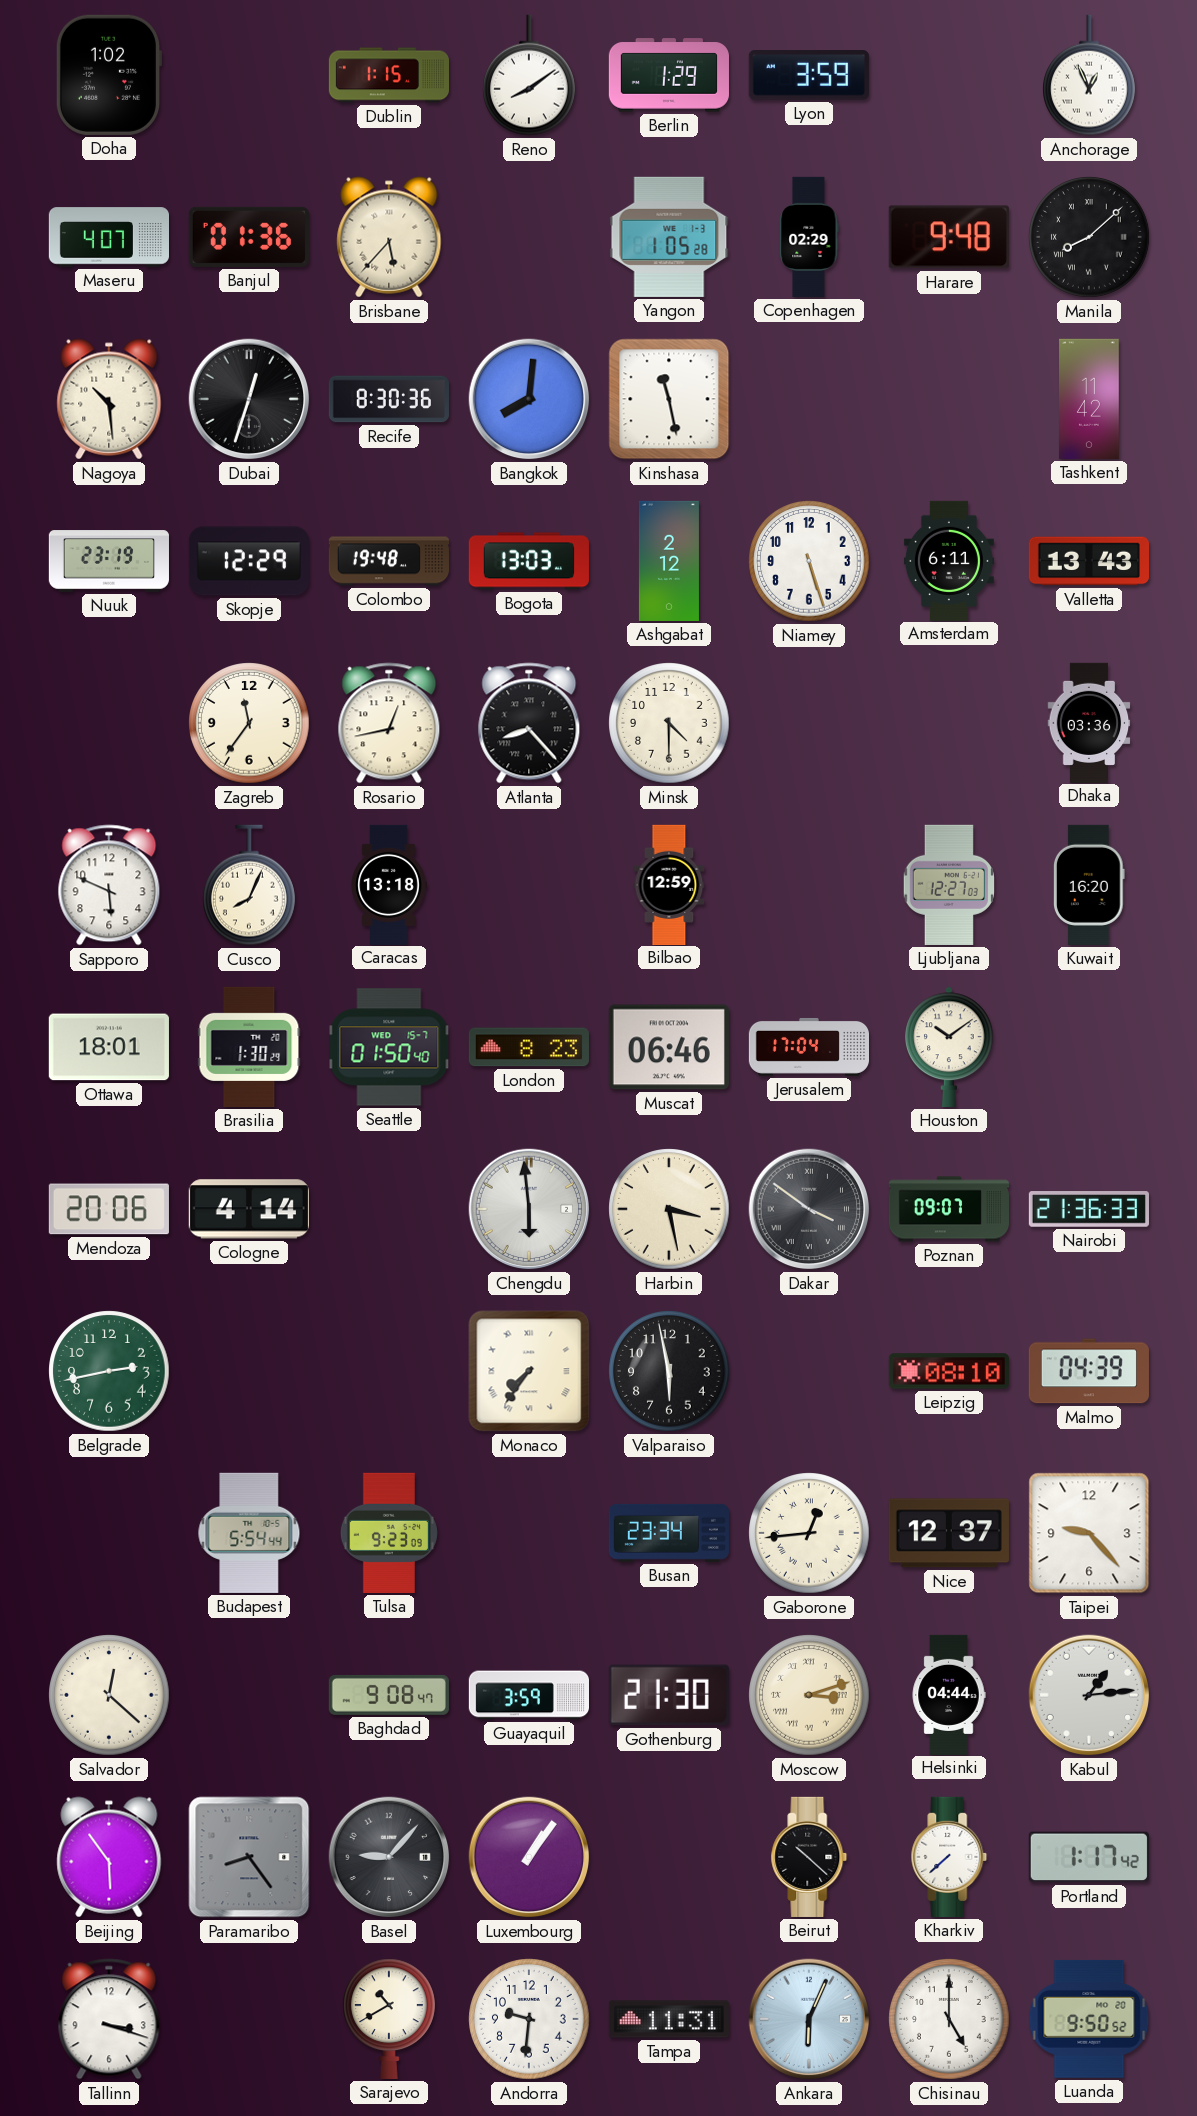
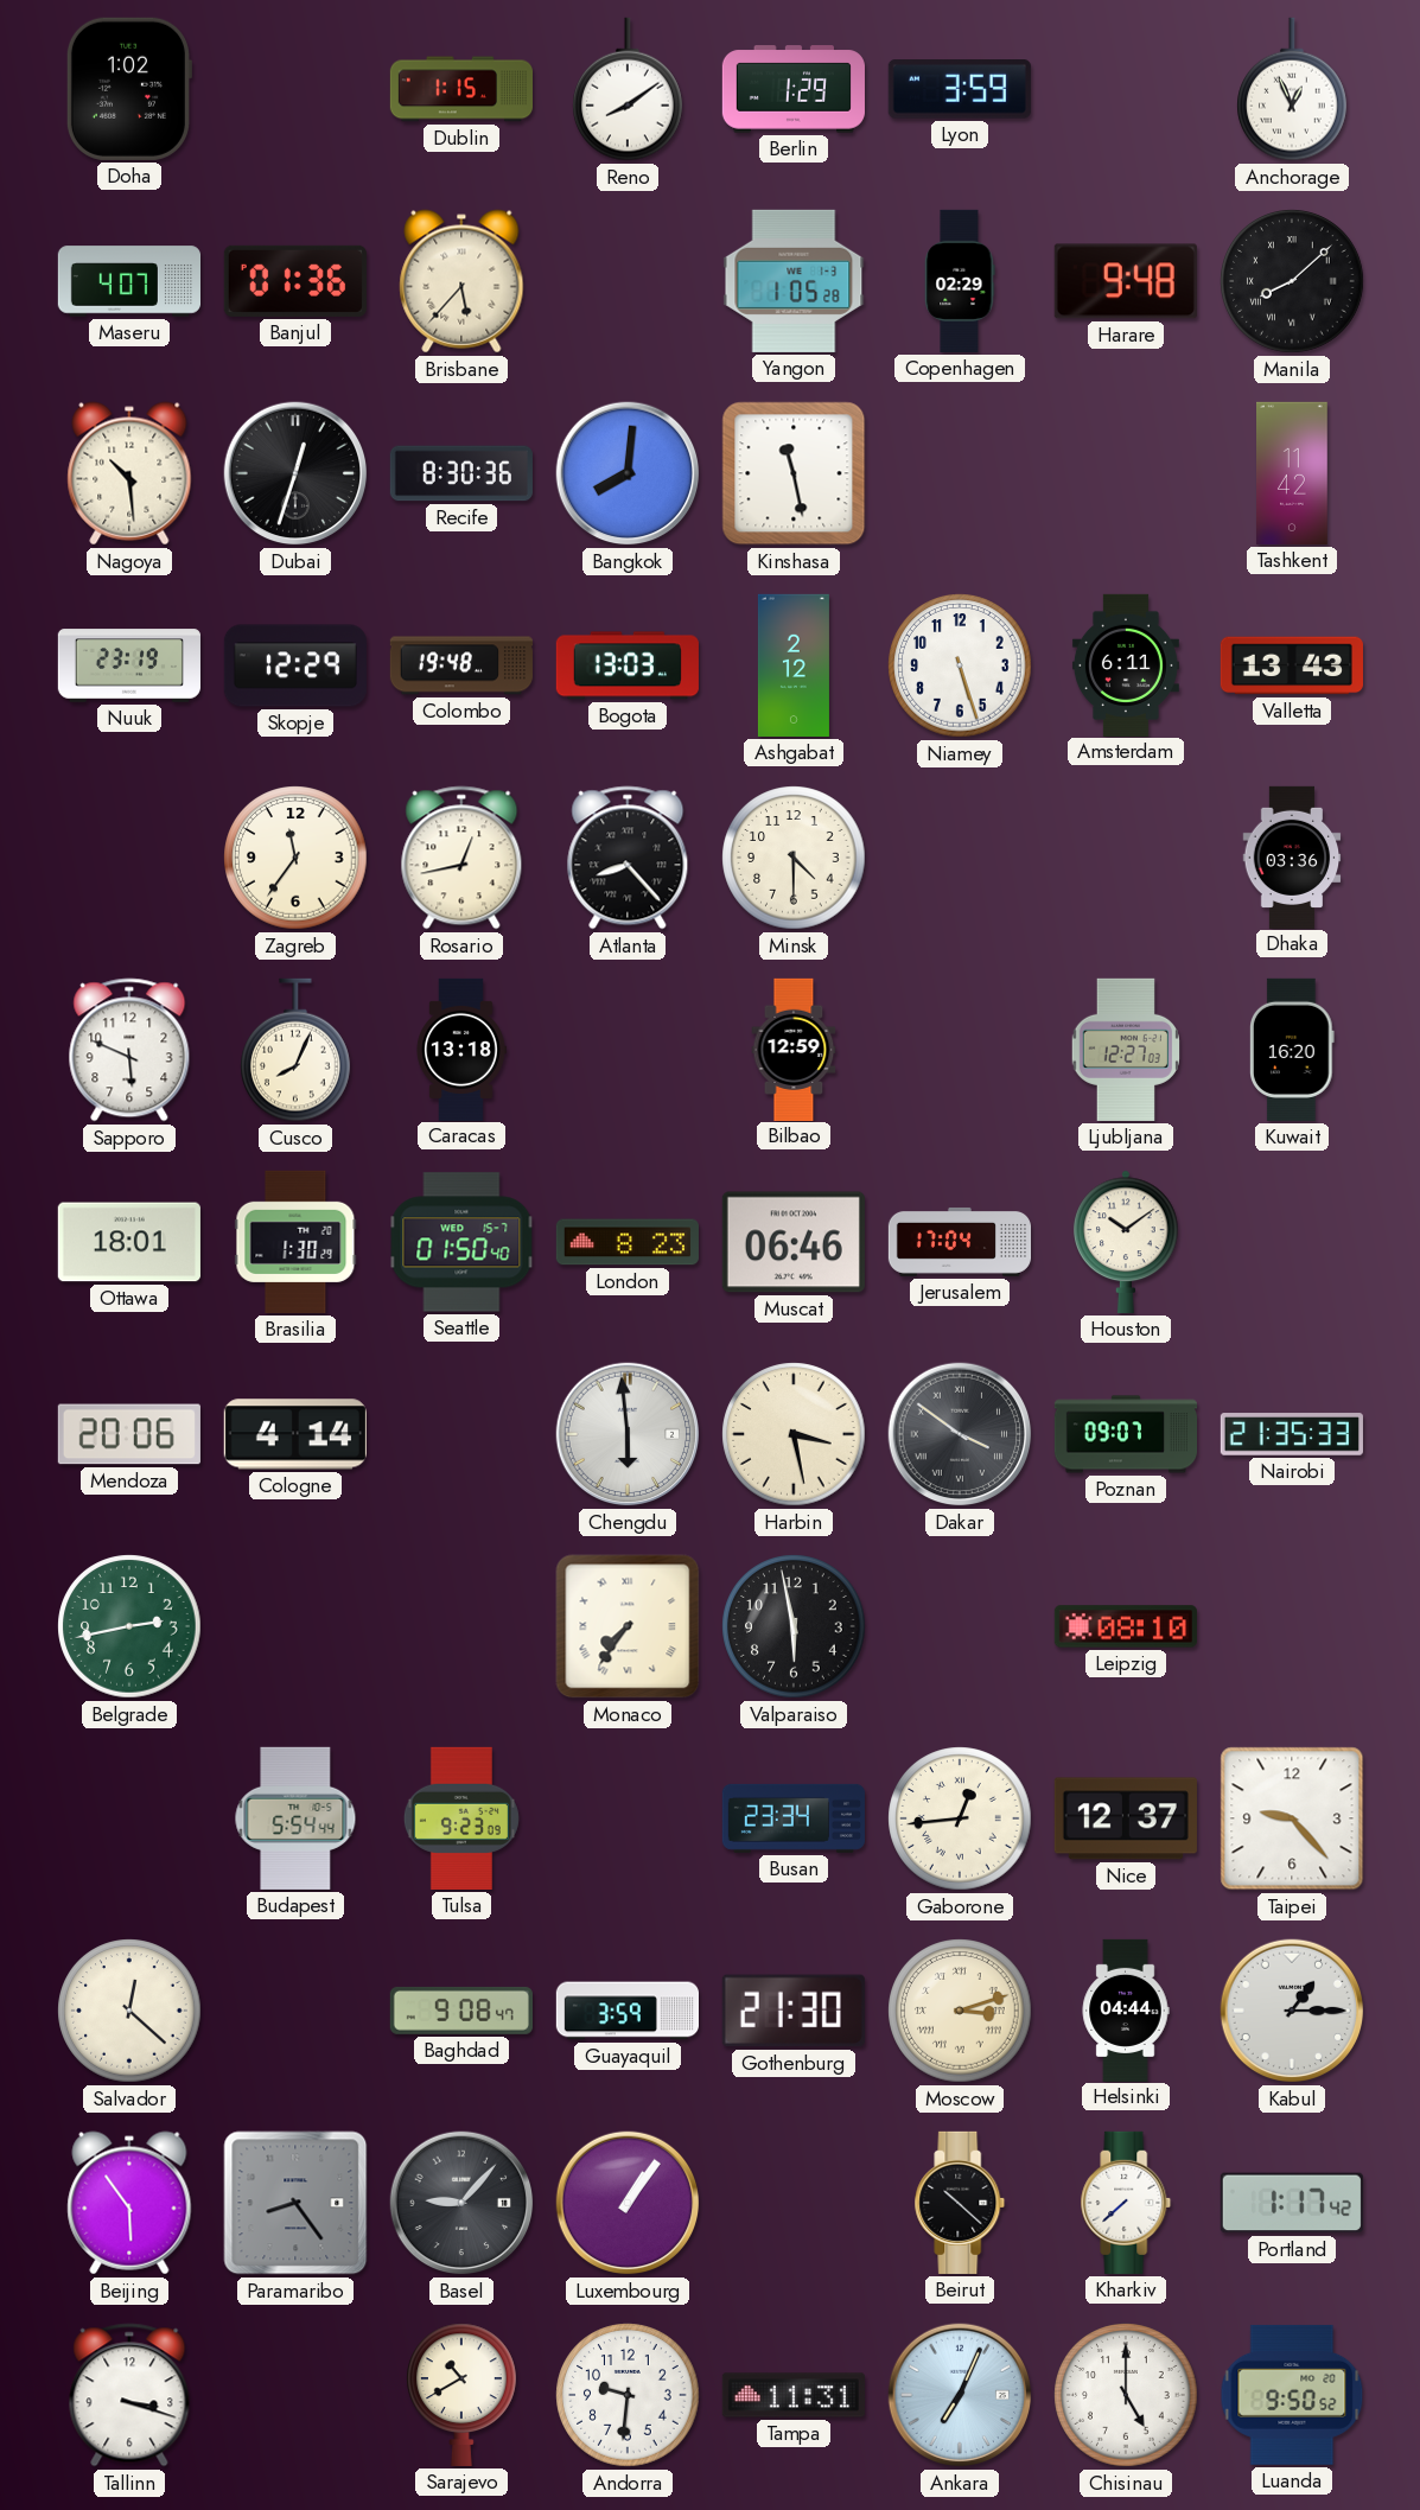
Nairobi: 21:36 -> 21:35 (1292, 1434)
Malmo: 04:39 -> none (1089, 1371)
Kabul: 1:14 -> 1:15 (1292, 2011)
Ankara: 6:04 -> 7:04 (960, 2395)
